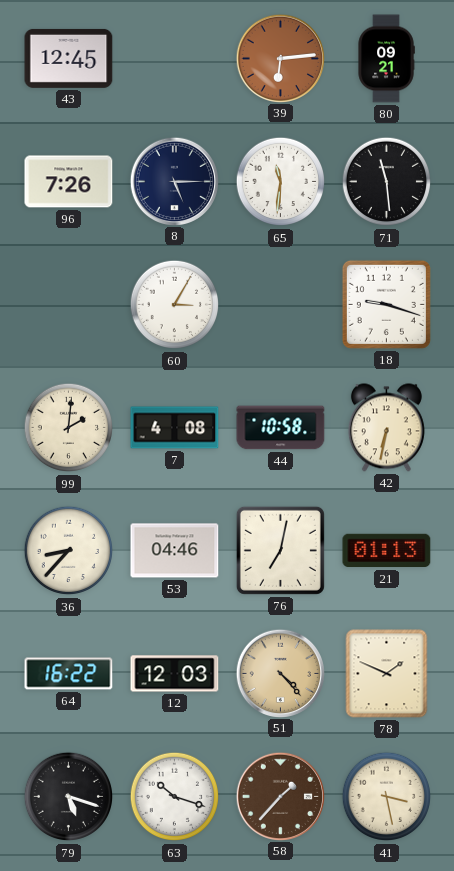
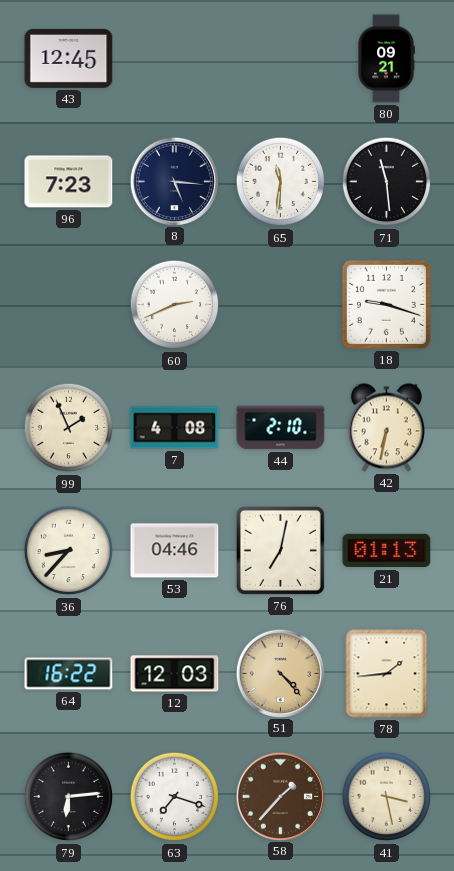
39: 6:14 -> none (280, 58)
96: 7:26 -> 7:23 (69, 182)
8: 5:15 -> 5:16 (174, 181)
60: 3:05 -> 2:41 (175, 305)
99: 2:01 -> 1:56 (69, 428)
44: 10:58 -> 2:10 (281, 428)
78: 1:49 -> 1:44 (387, 674)
79: 5:18 -> 6:14 (69, 797)
63: 10:18 -> 7:18 (175, 797)
